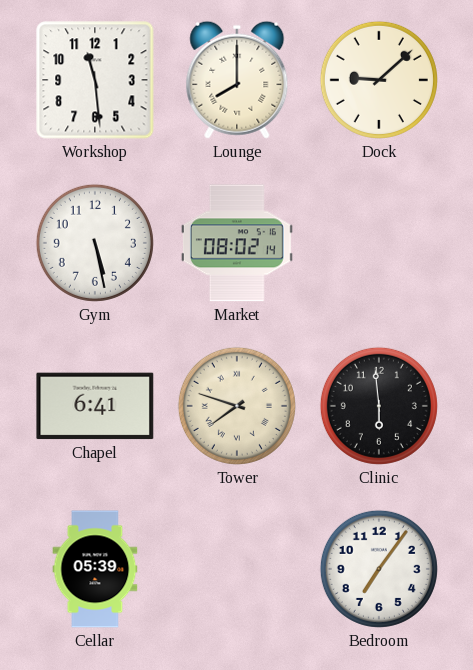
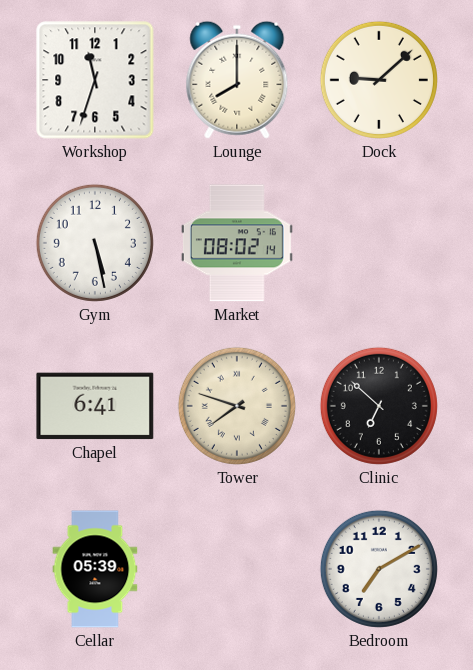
Workshop: 11:29 -> 11:33 (95, 80)
Clinic: 5:59 -> 6:52 (379, 406)
Bedroom: 7:06 -> 7:10 (379, 569)
